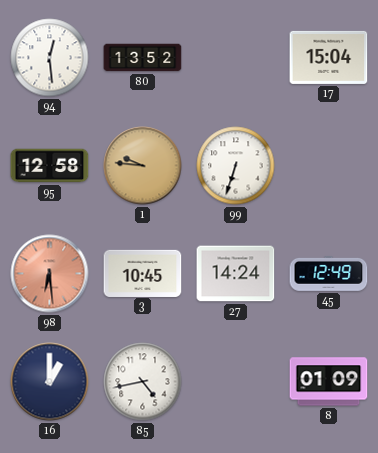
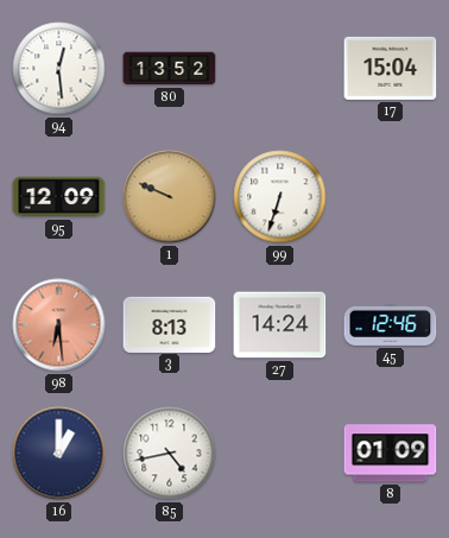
95: 12:58 -> 12:09 (59, 197)
1: 9:46 -> 9:49 (170, 197)
3: 10:45 -> 8:13 (170, 324)
45: 12:49 -> 12:46 (391, 324)
